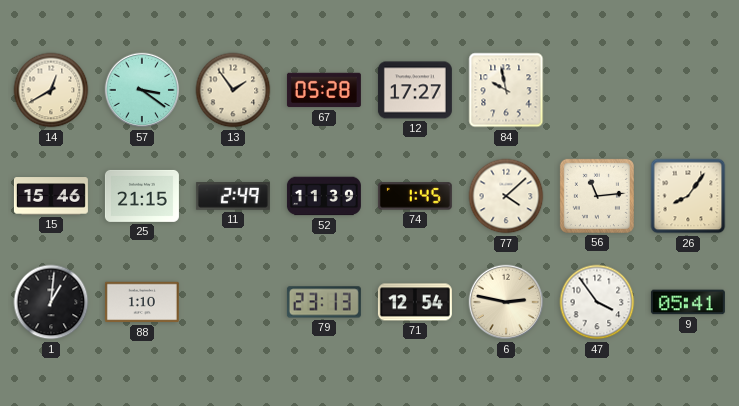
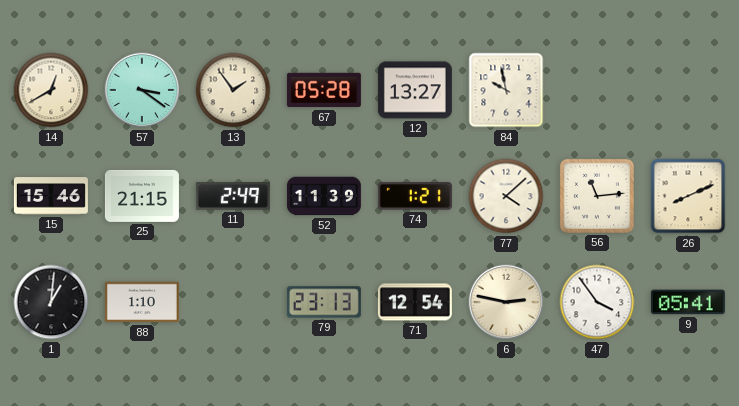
12: 17:27 -> 13:27 (415, 90)
74: 1:45 -> 1:21 (415, 196)
26: 8:06 -> 8:11 (688, 196)
